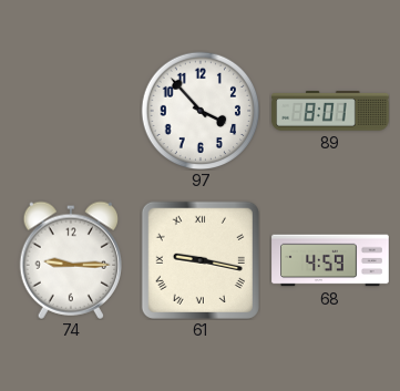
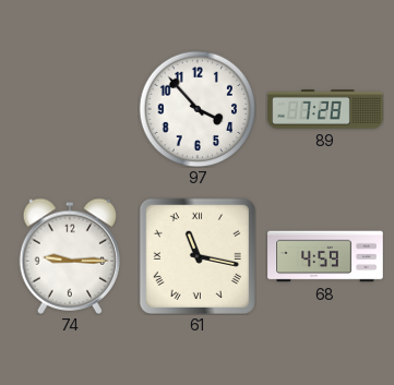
89: 8:01 -> 7:28 (325, 109)
61: 9:17 -> 11:17 (198, 256)
